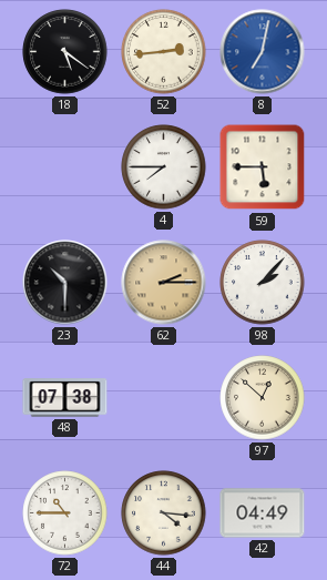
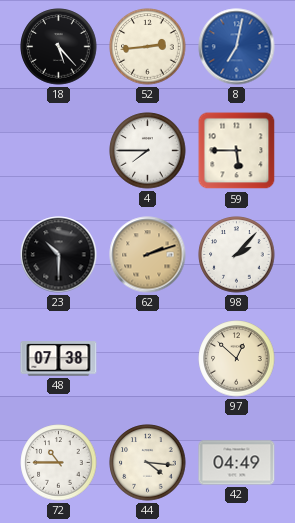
18: 5:21 -> 5:23 (59, 47)
62: 2:15 -> 2:12 (148, 255)
